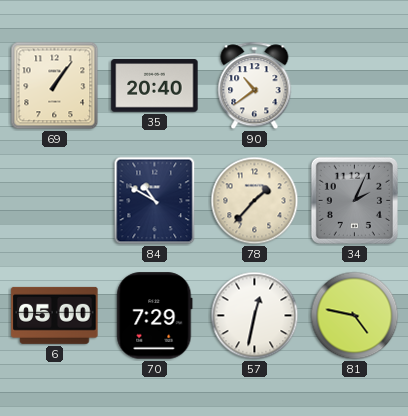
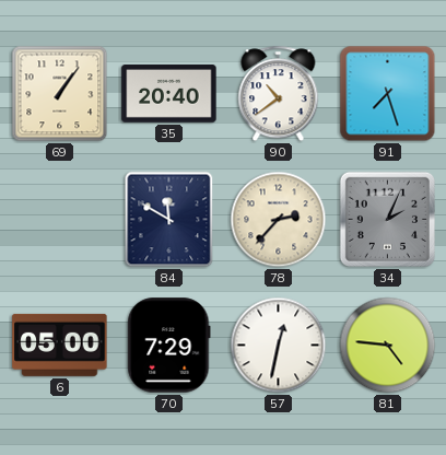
91: none -> 7:27 (388, 94)
84: 10:50 -> 11:50 (169, 220)
78: 1:37 -> 2:37 (279, 220)
81: 4:47 -> 4:46 (388, 346)
